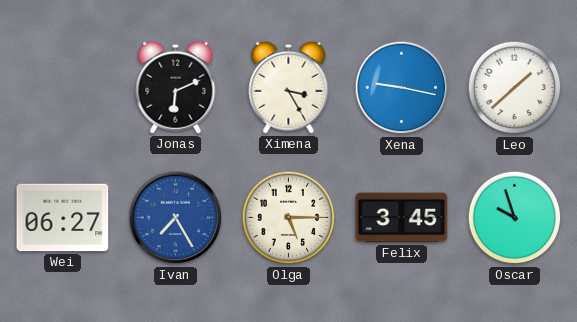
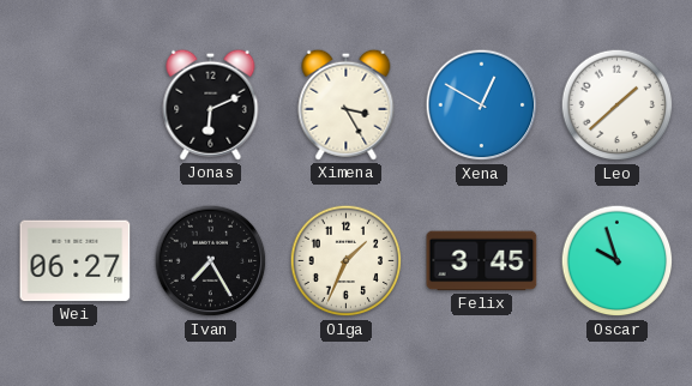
Xena: 9:17 -> 12:50 (482, 105)
Ivan dial: blue -> black (211, 261)
Olga: 5:15 -> 1:34 (347, 261)
